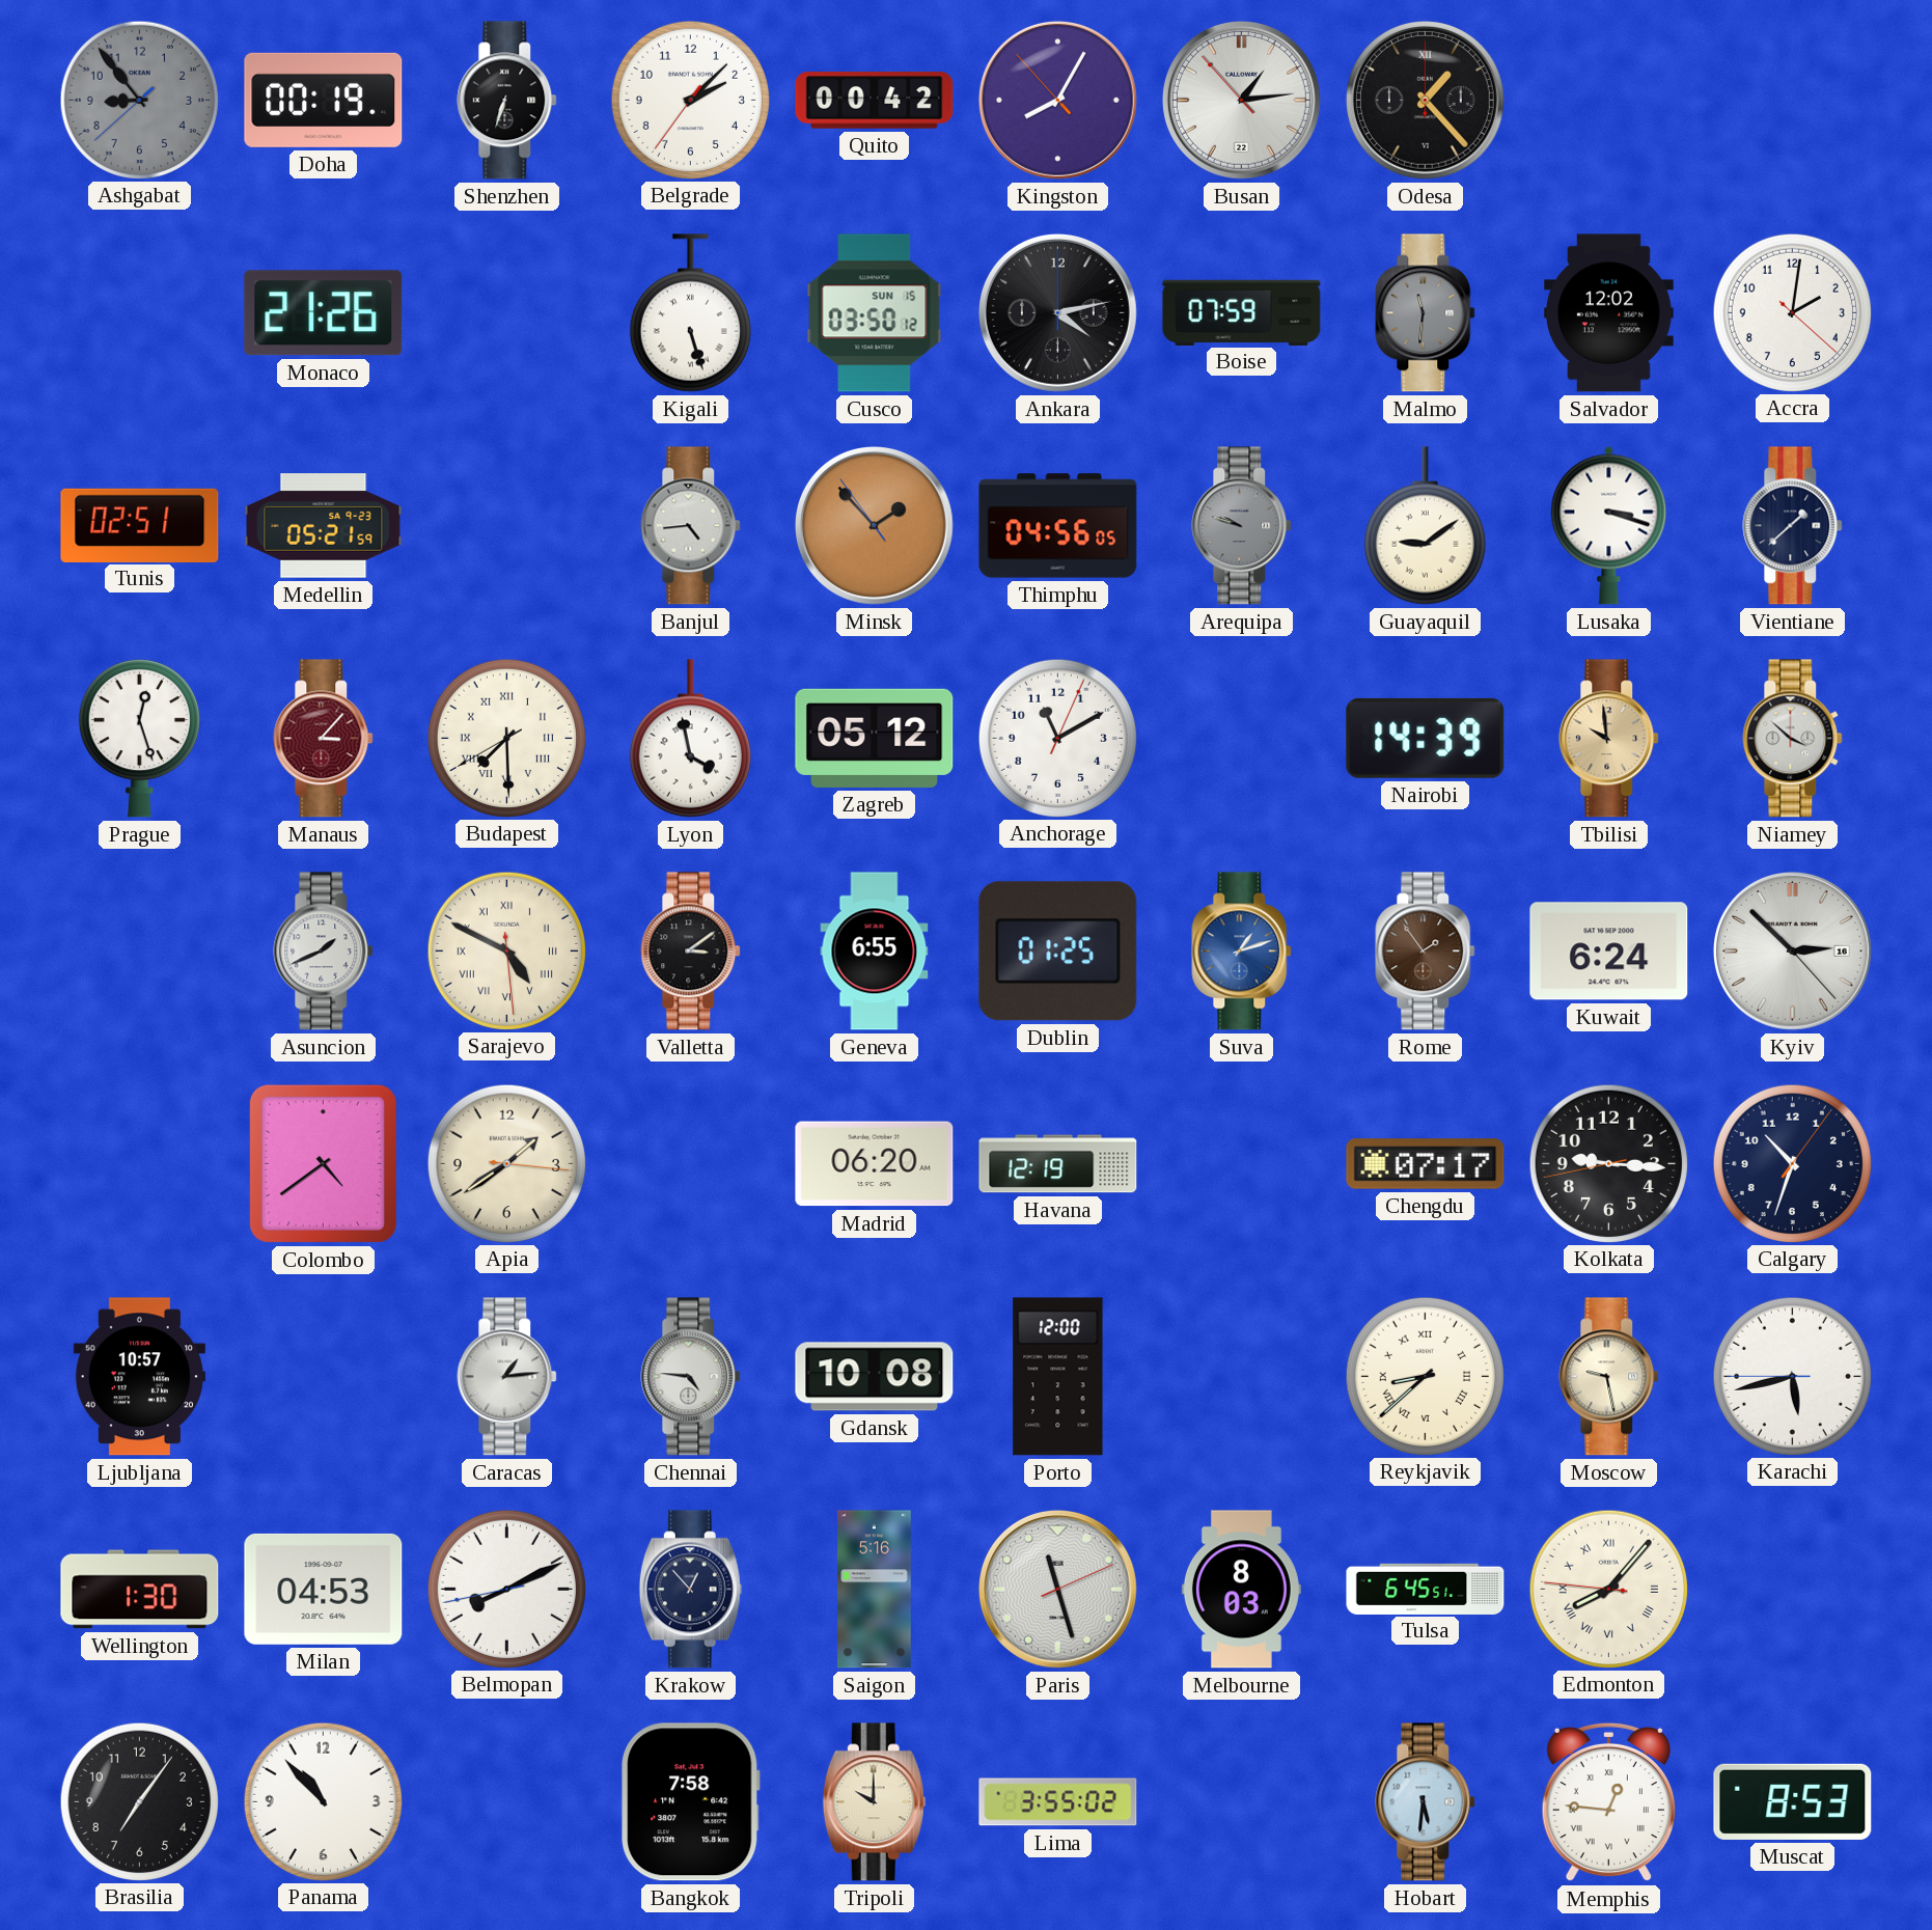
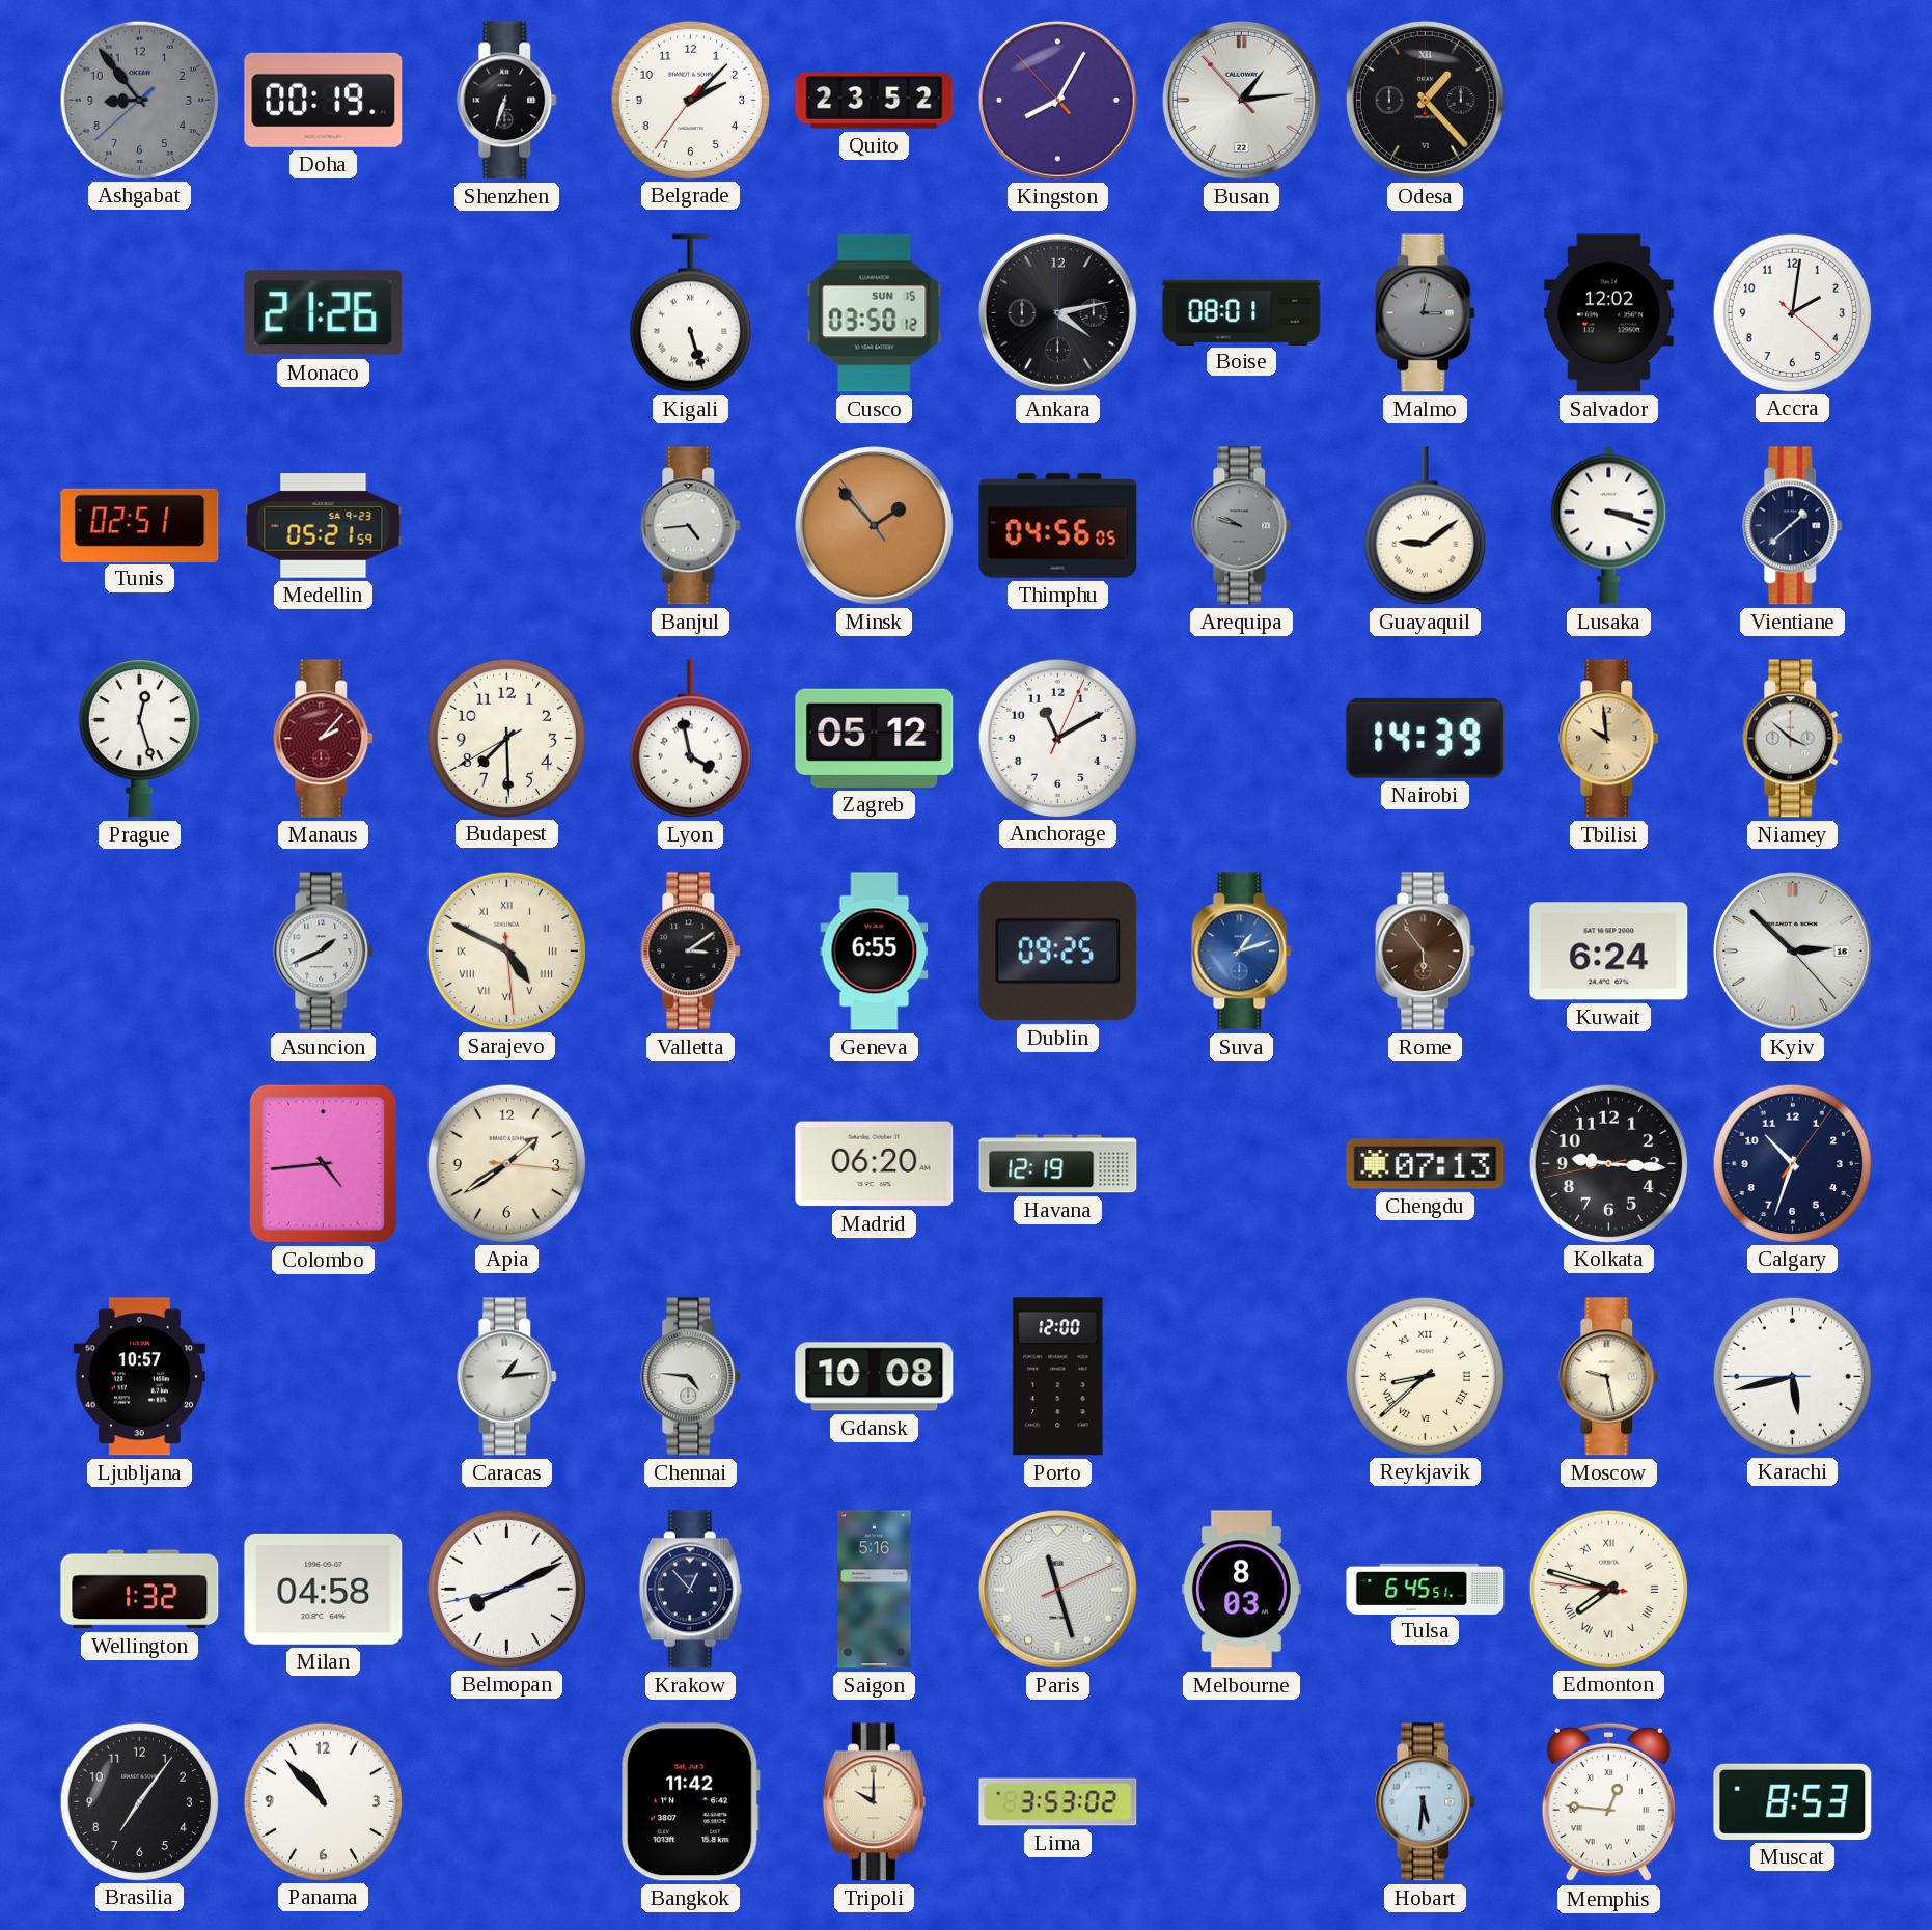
Quito: 00:42 -> 23:52 (875, 101)
Boise: 07:59 -> 08:01 (1242, 312)
Malmo: 11:31 -> 3:02 (1426, 313)
Manaus: 3:07 -> 2:07 (324, 739)
Budapest numerals: Roman -> Arabic (506, 738)
Dublin: 01:25 -> 09:25 (1058, 952)
Rome: 1:54 -> 5:54 (1426, 952)
Colombo: 4:39 -> 4:44 (323, 1163)
Chengdu: 07:17 -> 07:13 (1426, 1164)
Wellington: 1:30 -> 1:32 (140, 1590)
Milan: 04:53 -> 04:58 (324, 1589)
Edmonton: 8:06 -> 7:47 (1608, 1589)
Bangkok: 7:58 -> 11:42 (691, 1802)
Lima: 3:55 -> 3:53 (1058, 1802)
